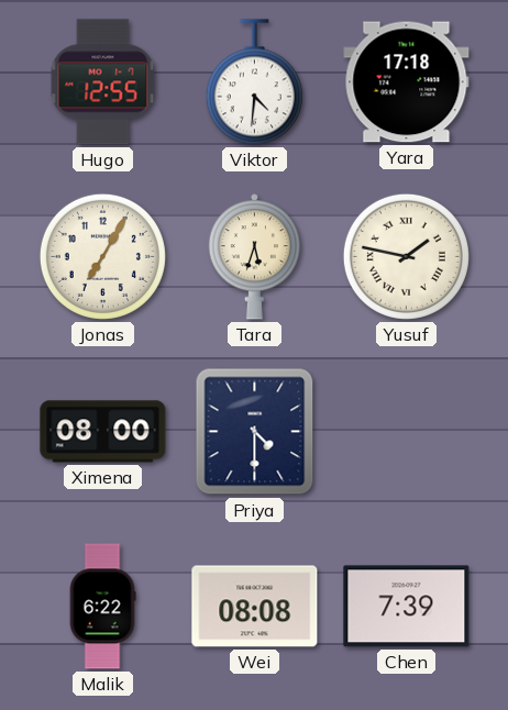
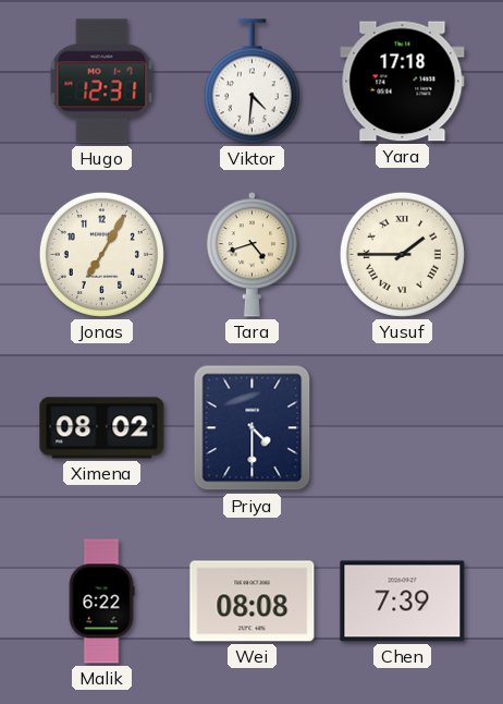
Hugo: 12:55 -> 12:31 (102, 82)
Tara: 5:33 -> 4:42 (253, 255)
Yusuf: 1:47 -> 1:45 (402, 254)
Ximena: 08:00 -> 08:02 (102, 428)
